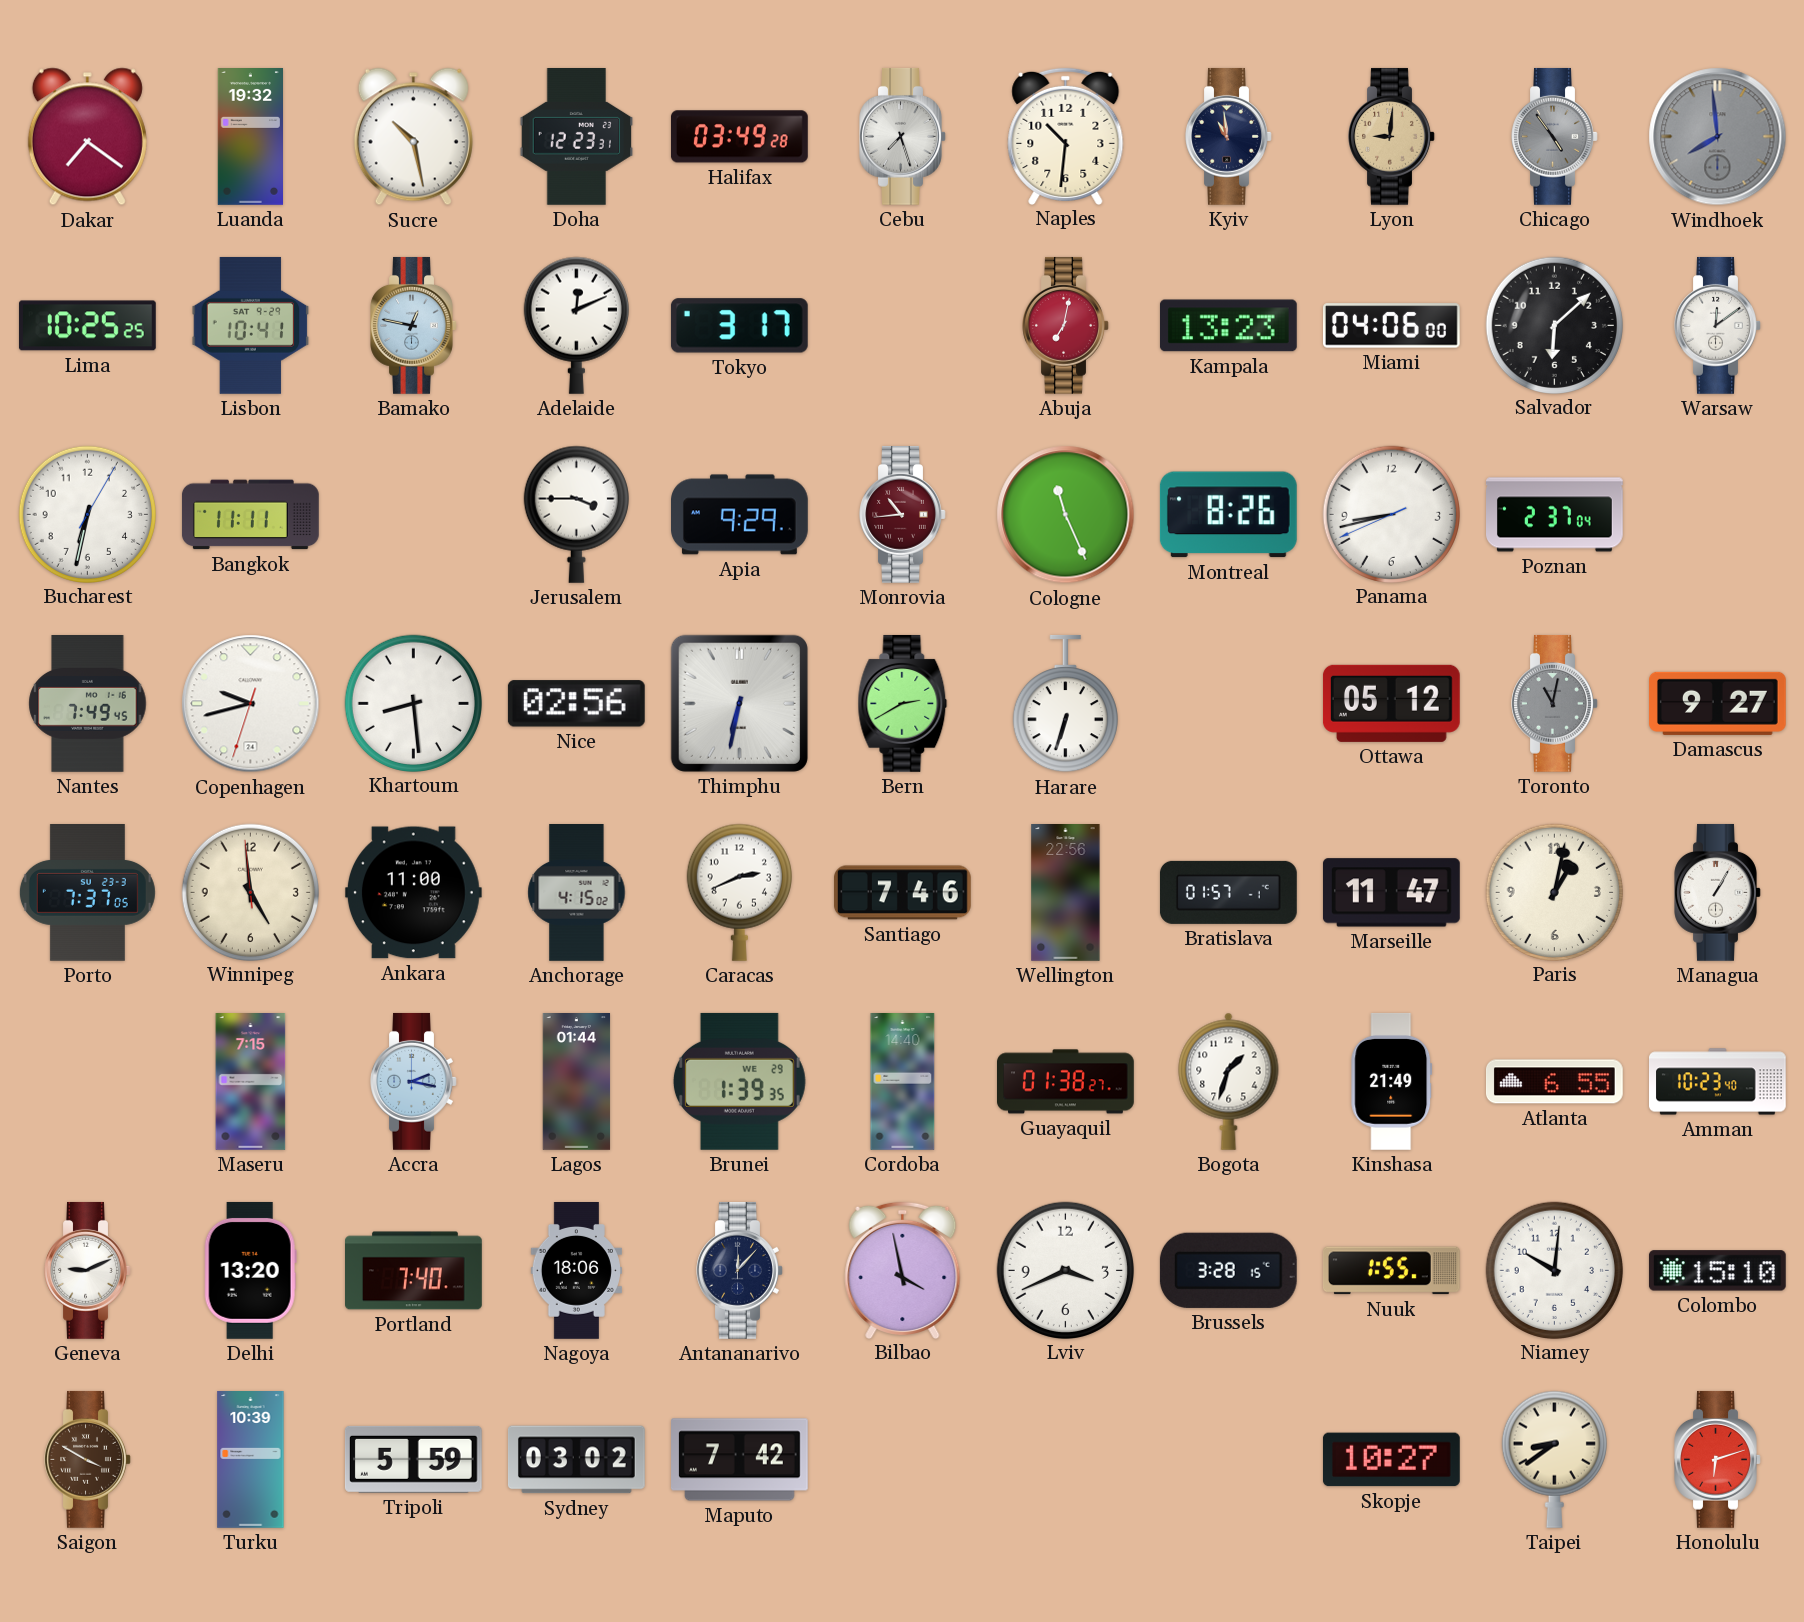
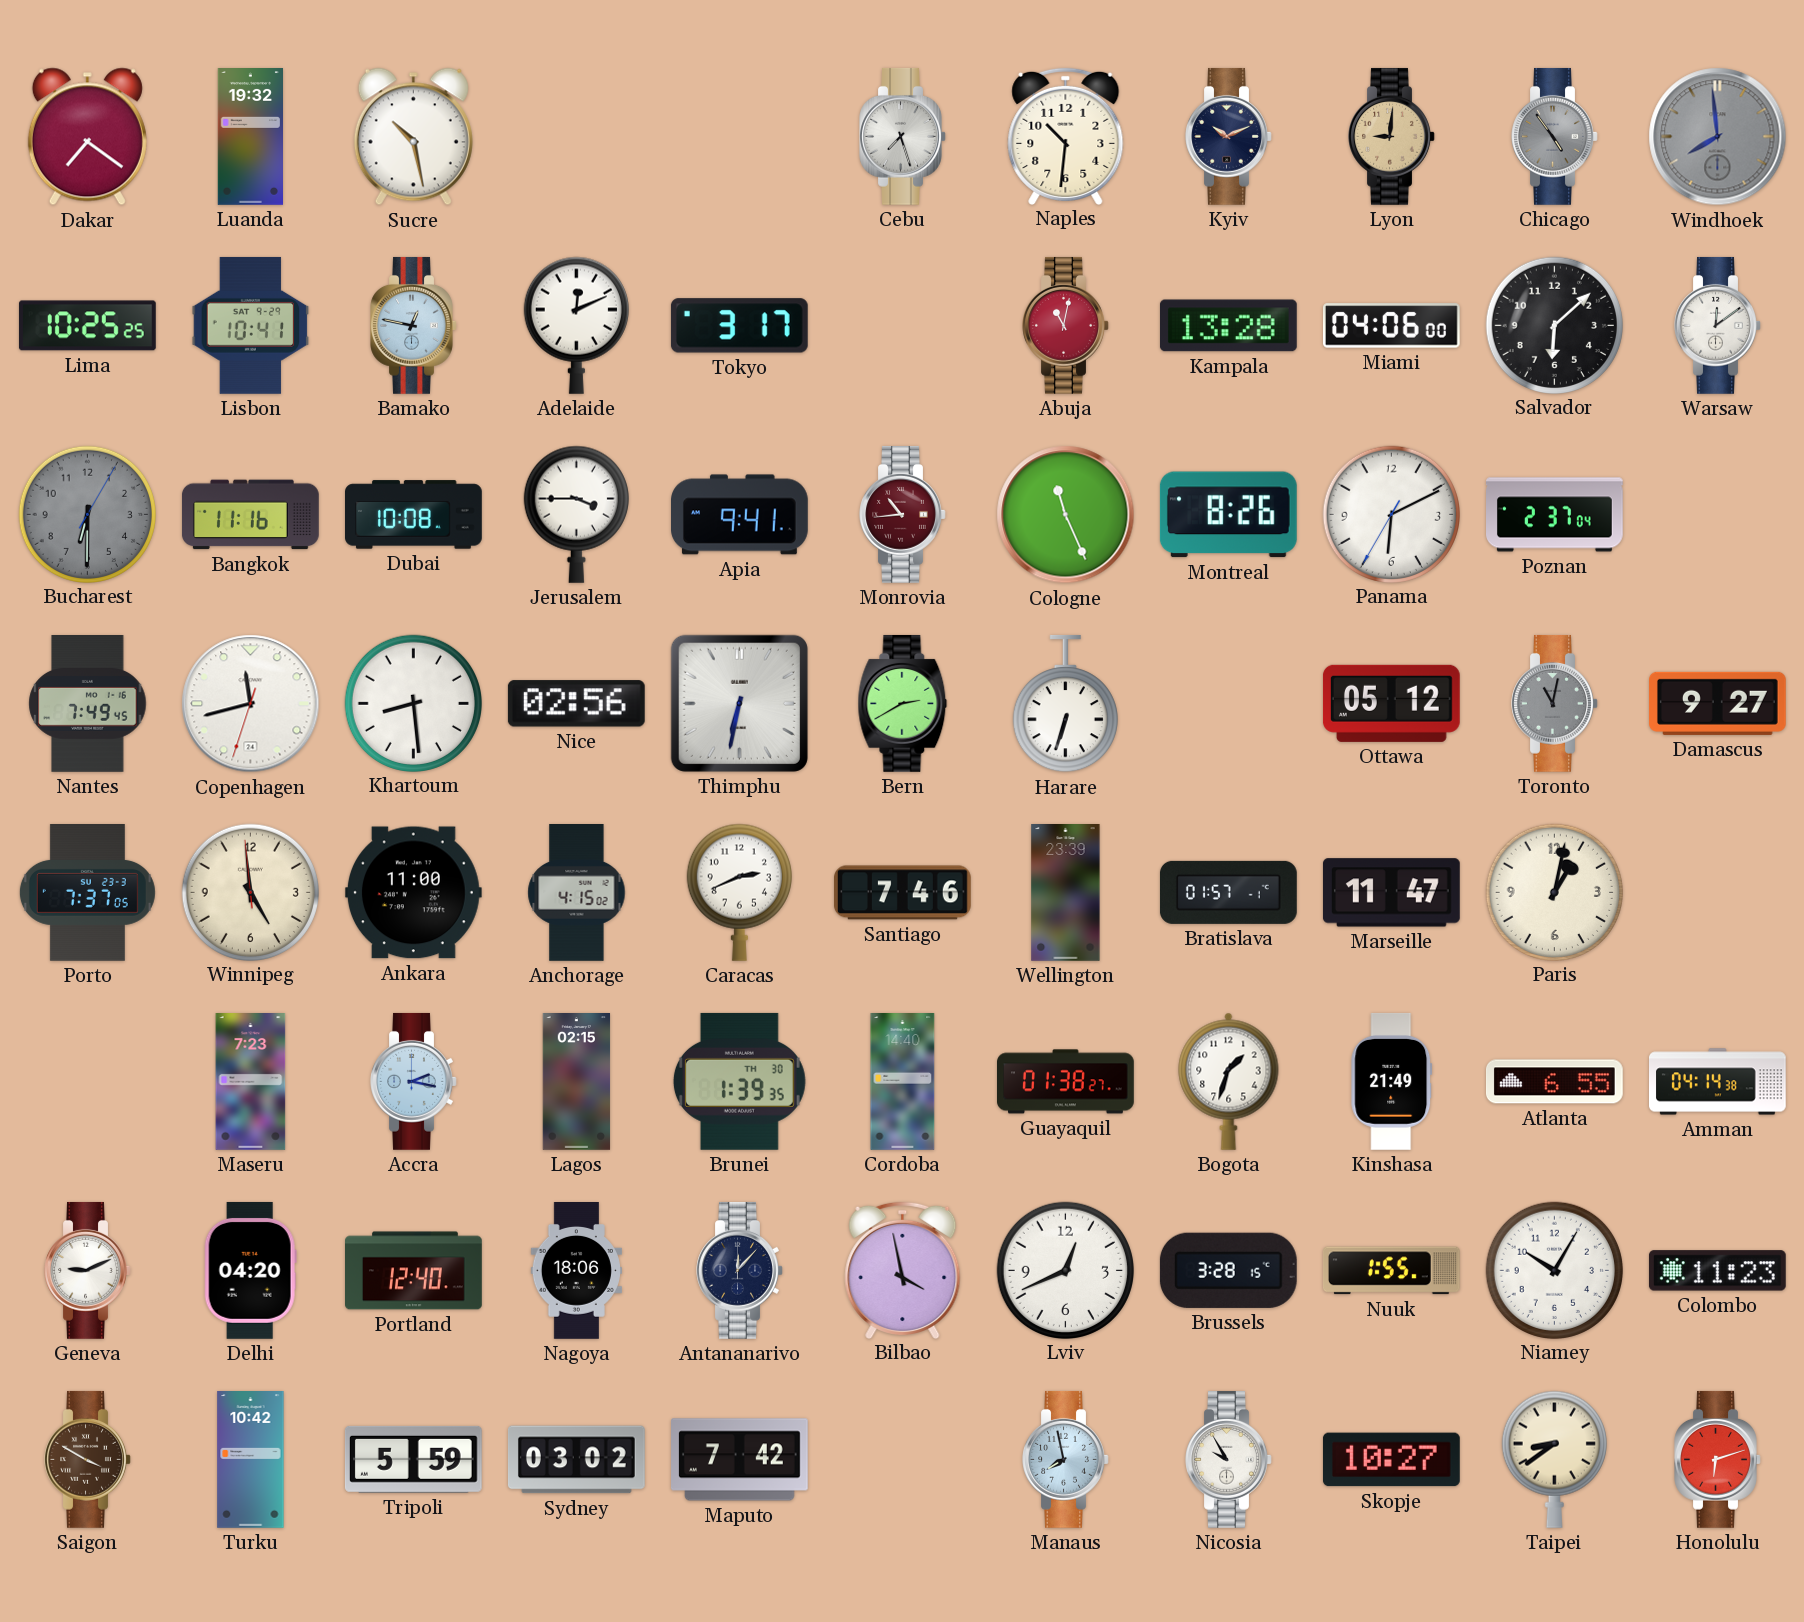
Doha: 12:23 -> none (577, 137)
Halifax: 03:49 -> none (739, 137)
Kyiv: 10:59 -> 10:11 (1229, 137)
Abuja: 7:02 -> 11:02 (1066, 326)
Kampala: 13:23 -> 13:28 (1228, 326)
Bucharest: 6:32 -> 6:30 (87, 514)
Bucharest dial: white -> grey (87, 514)
Bangkok: 11:11 -> 11:16 (251, 515)
Dubai: none -> 10:08 (414, 515)
Apia: 9:29 -> 9:41 (740, 515)
Panama: 8:42 -> 6:10 (1391, 514)
Copenhagen: 9:42 -> 11:42 (251, 704)
Wellington: 22:56 -> 23:39 (1066, 893)
Managua: 1:05 -> none (1718, 893)
Maseru: 7:15 -> 7:23 (251, 1082)
Lagos: 01:44 -> 02:15 (577, 1082)
Brunei date: WE 29 -> TH 30 (739, 1081)
Amman: 10:23 -> 04:14 (1718, 1082)
Delhi: 13:20 -> 04:20 (250, 1270)
Portland: 7:40 -> 12:40 (414, 1271)
Lviv: 3:41 -> 12:41 (1065, 1270)
Niamey: 10:01 -> 10:05 (1554, 1270)
Colombo: 15:10 -> 11:23 (1717, 1271)
Turku: 10:39 -> 10:42 (251, 1460)
Manaus: none -> 7:58 (1066, 1460)
Nicosia: none -> 9:55 (1229, 1460)
